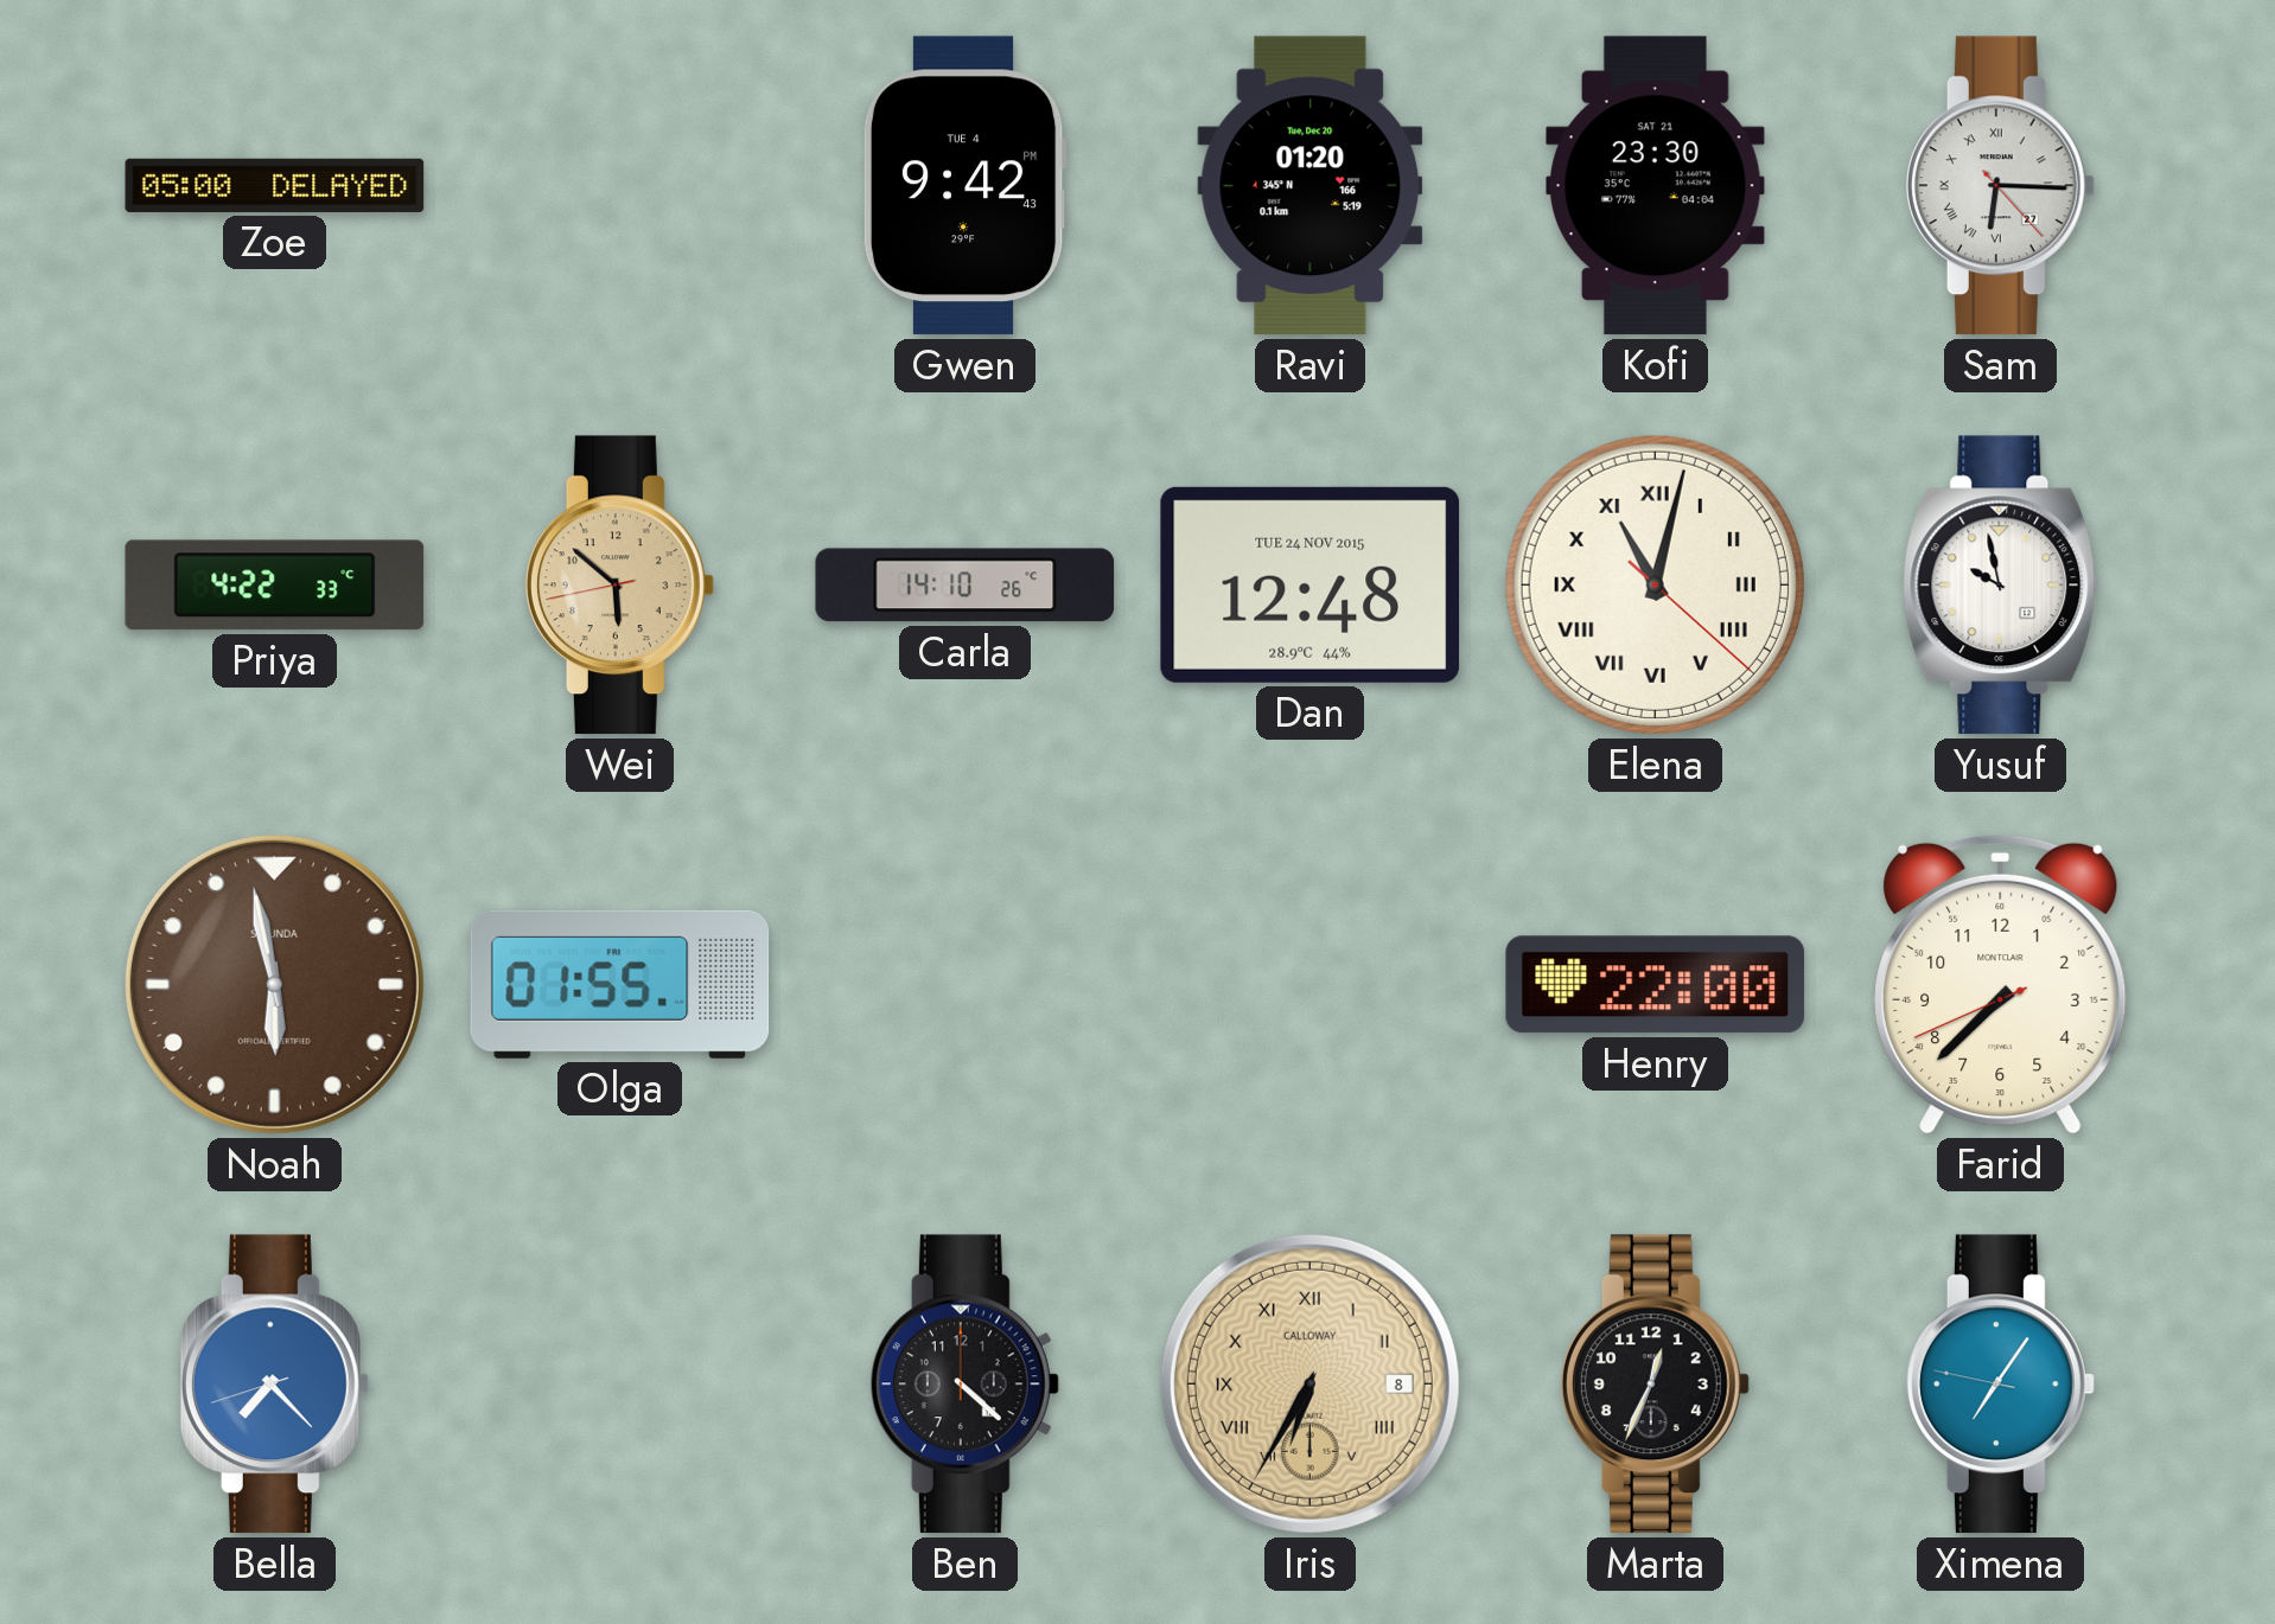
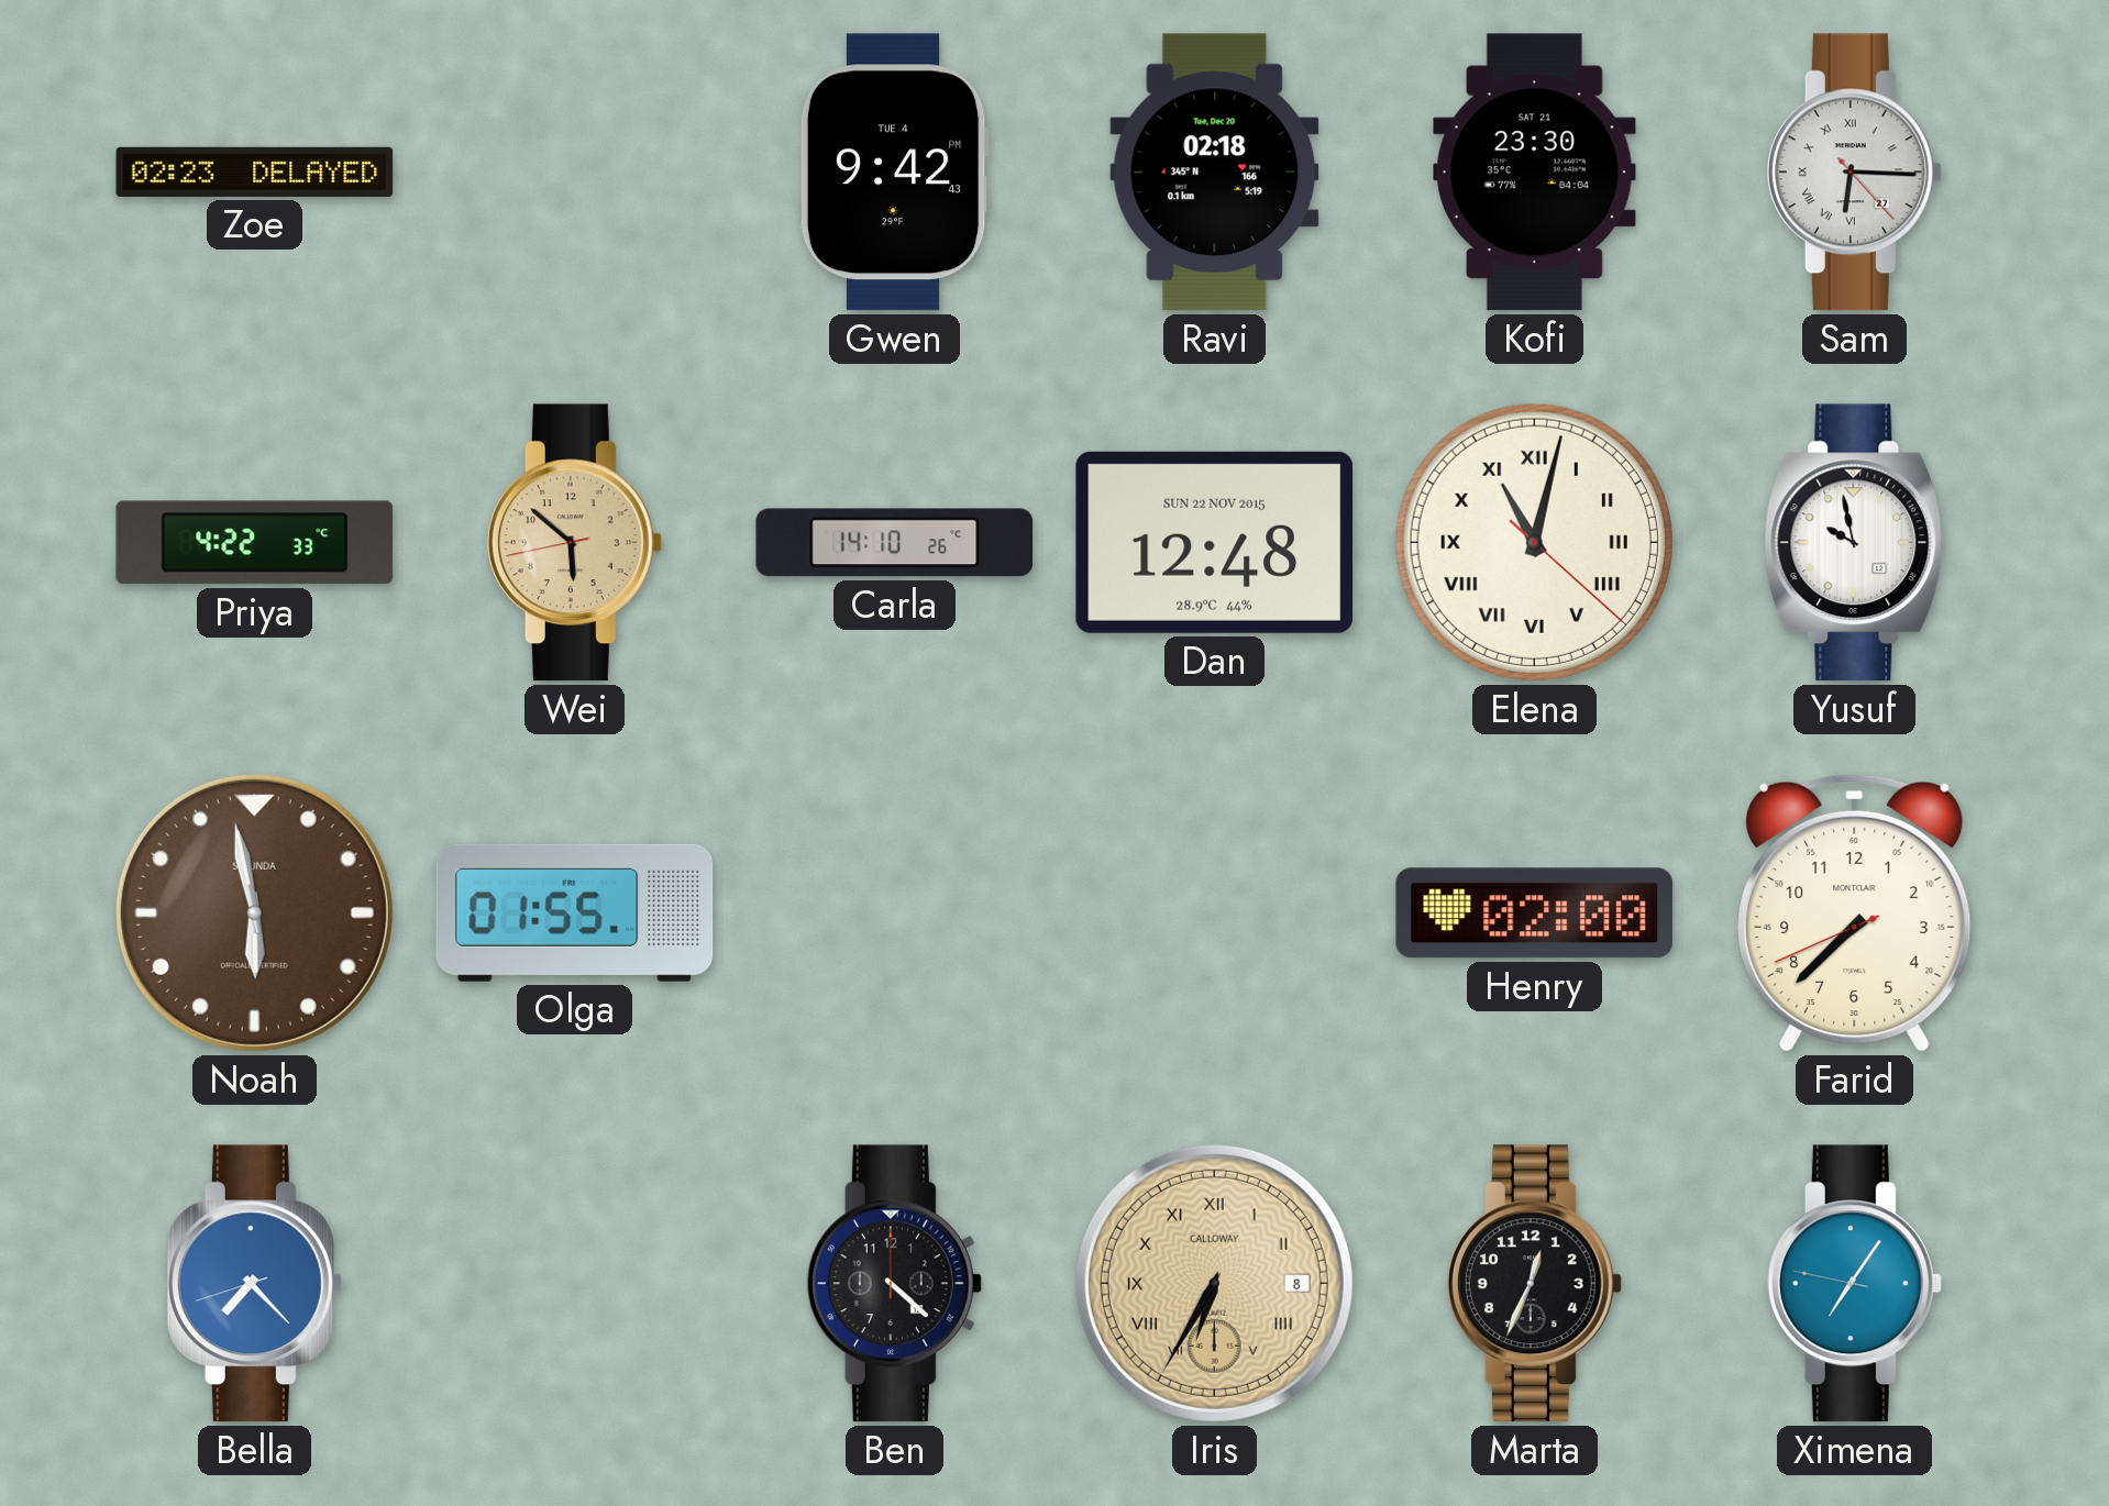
Zoe: 05:00 -> 02:23 (255, 171)
Ravi: 01:20 -> 02:18 (1215, 173)
Dan date: TUE 24 NOV 2015 -> SUN 22 NOV 2015 (1215, 542)
Henry: 22:00 -> 02:00 (1535, 913)
